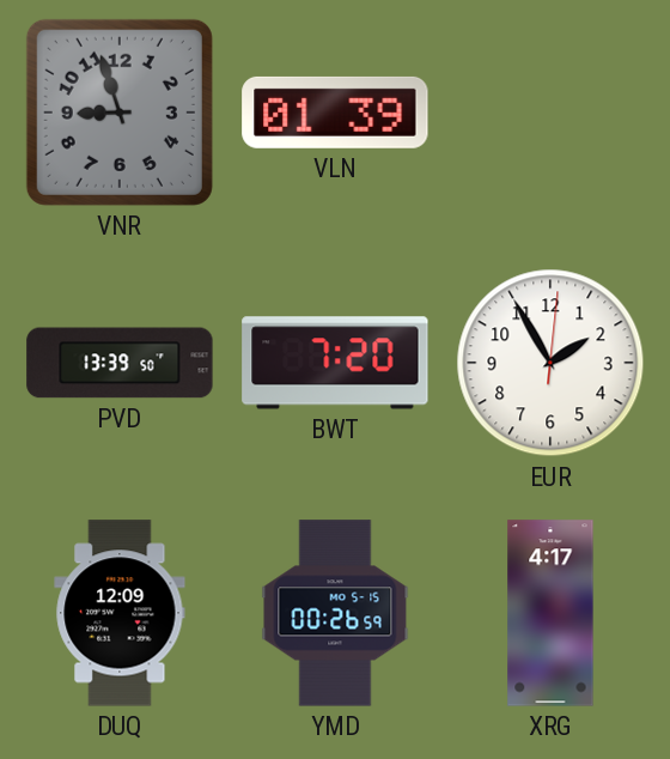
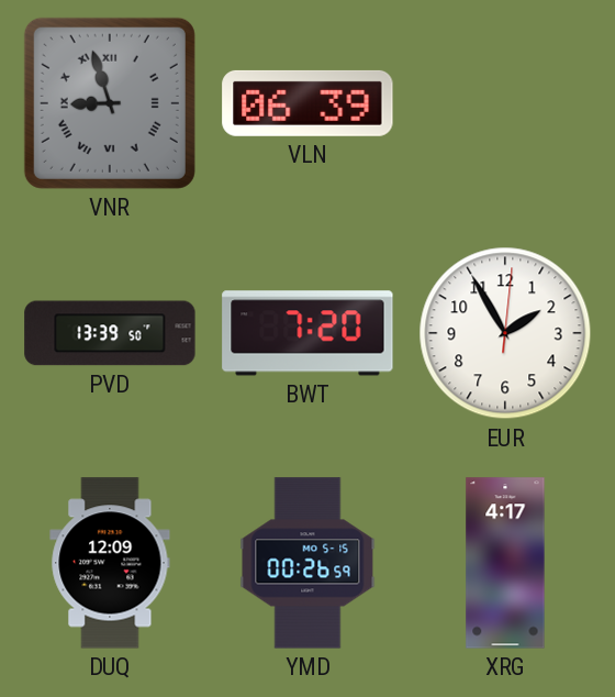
VNR numerals: Arabic -> Roman (110, 103)
VLN: 01:39 -> 06:39 (307, 103)
